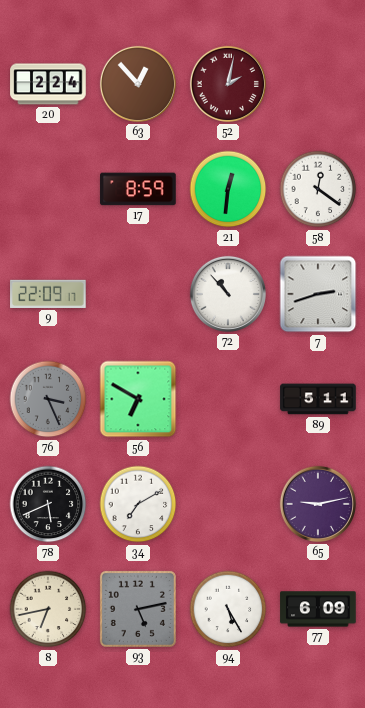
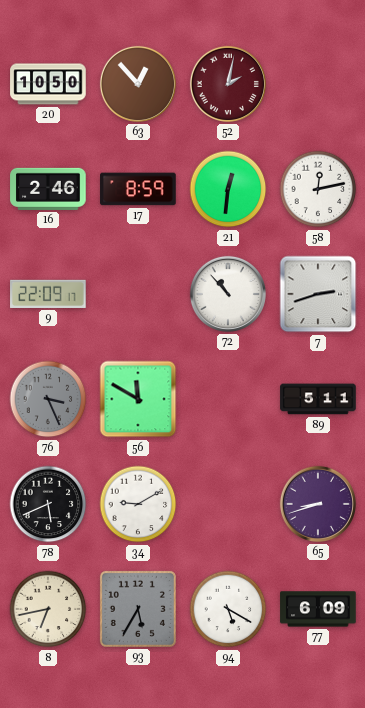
20: 2:24 -> 10:50 (48, 84)
16: none -> 2:46 (48, 189)
58: 12:21 -> 12:13 (318, 189)
56: 6:50 -> 11:50 (138, 399)
34: 7:10 -> 9:10 (138, 504)
65: 9:13 -> 8:42 (318, 504)
93: 5:13 -> 5:35 (138, 609)
94: 5:25 -> 5:20 (228, 609)
